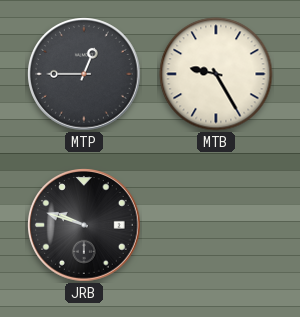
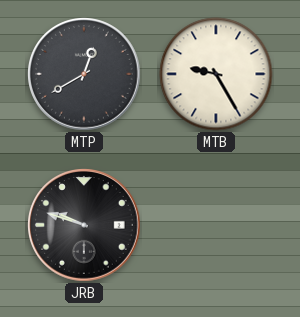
MTP: 12:45 -> 12:40 (85, 75)
